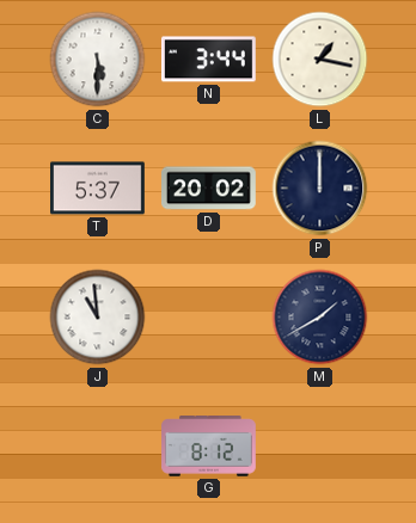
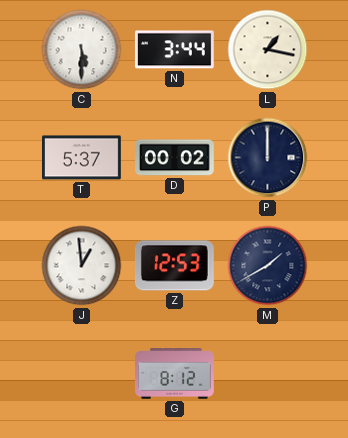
D: 20:02 -> 00:02 (175, 158)
J: 10:59 -> 12:59 (82, 266)
Z: none -> 12:53 (174, 266)
